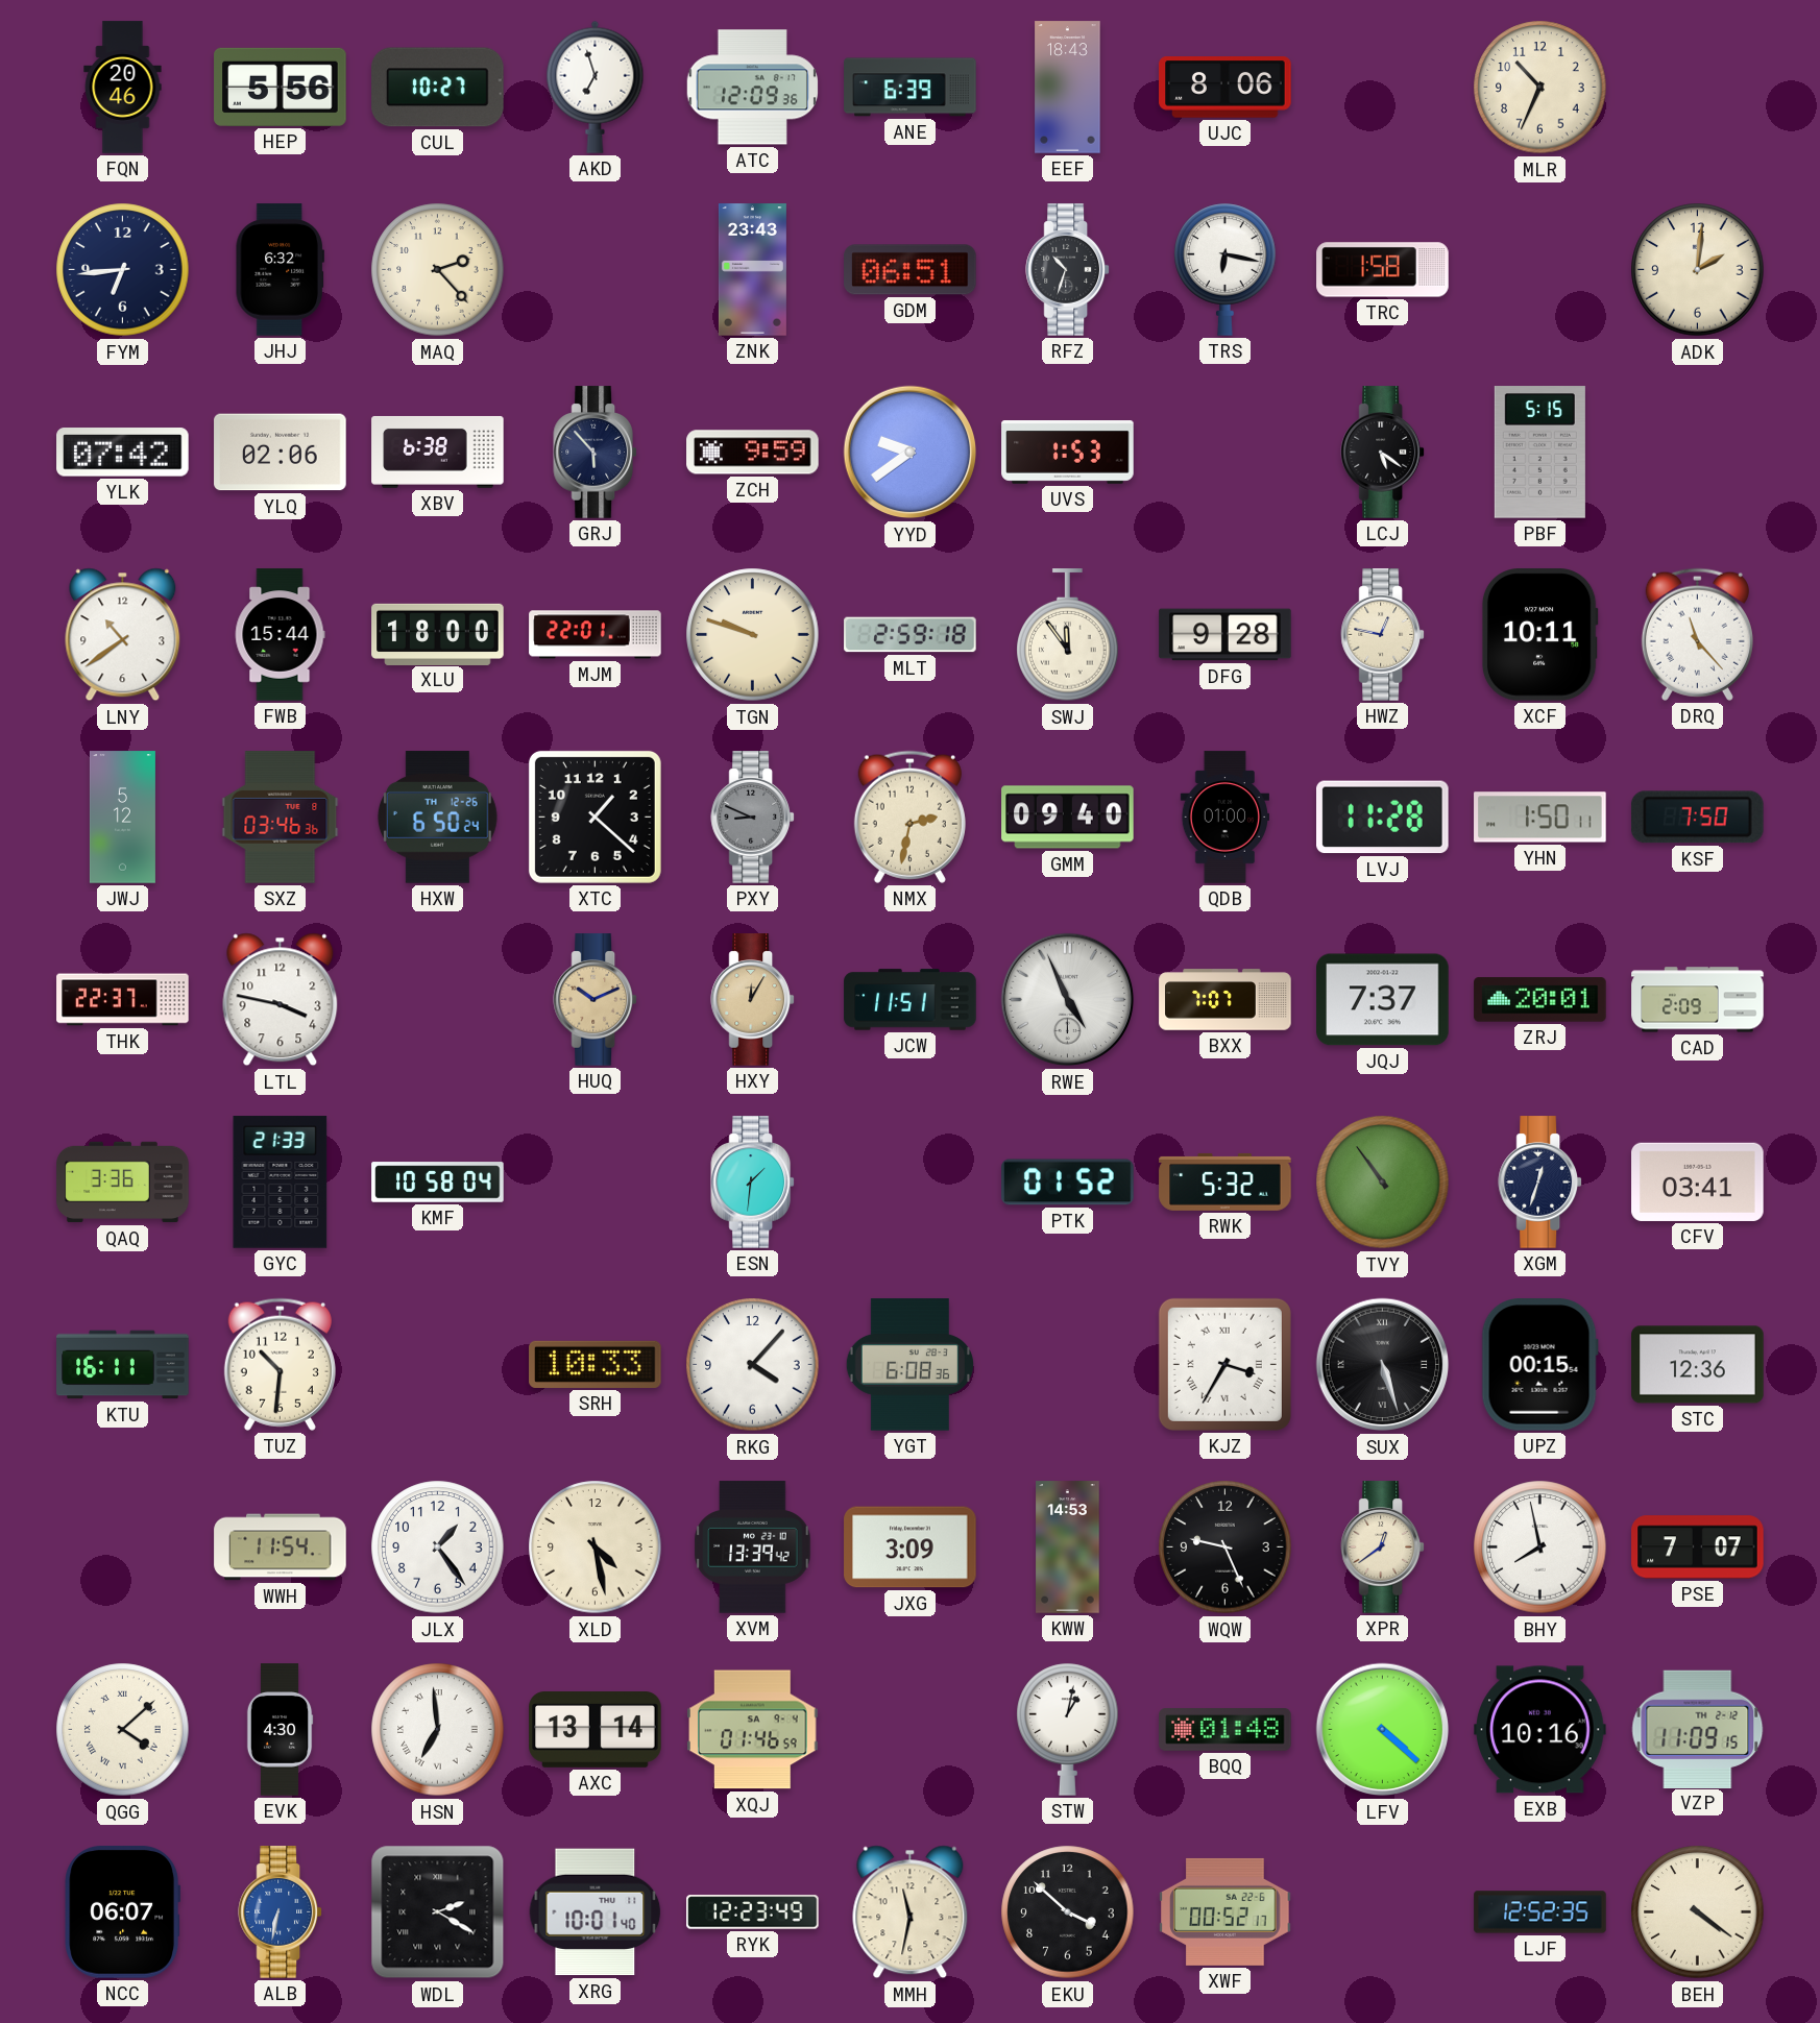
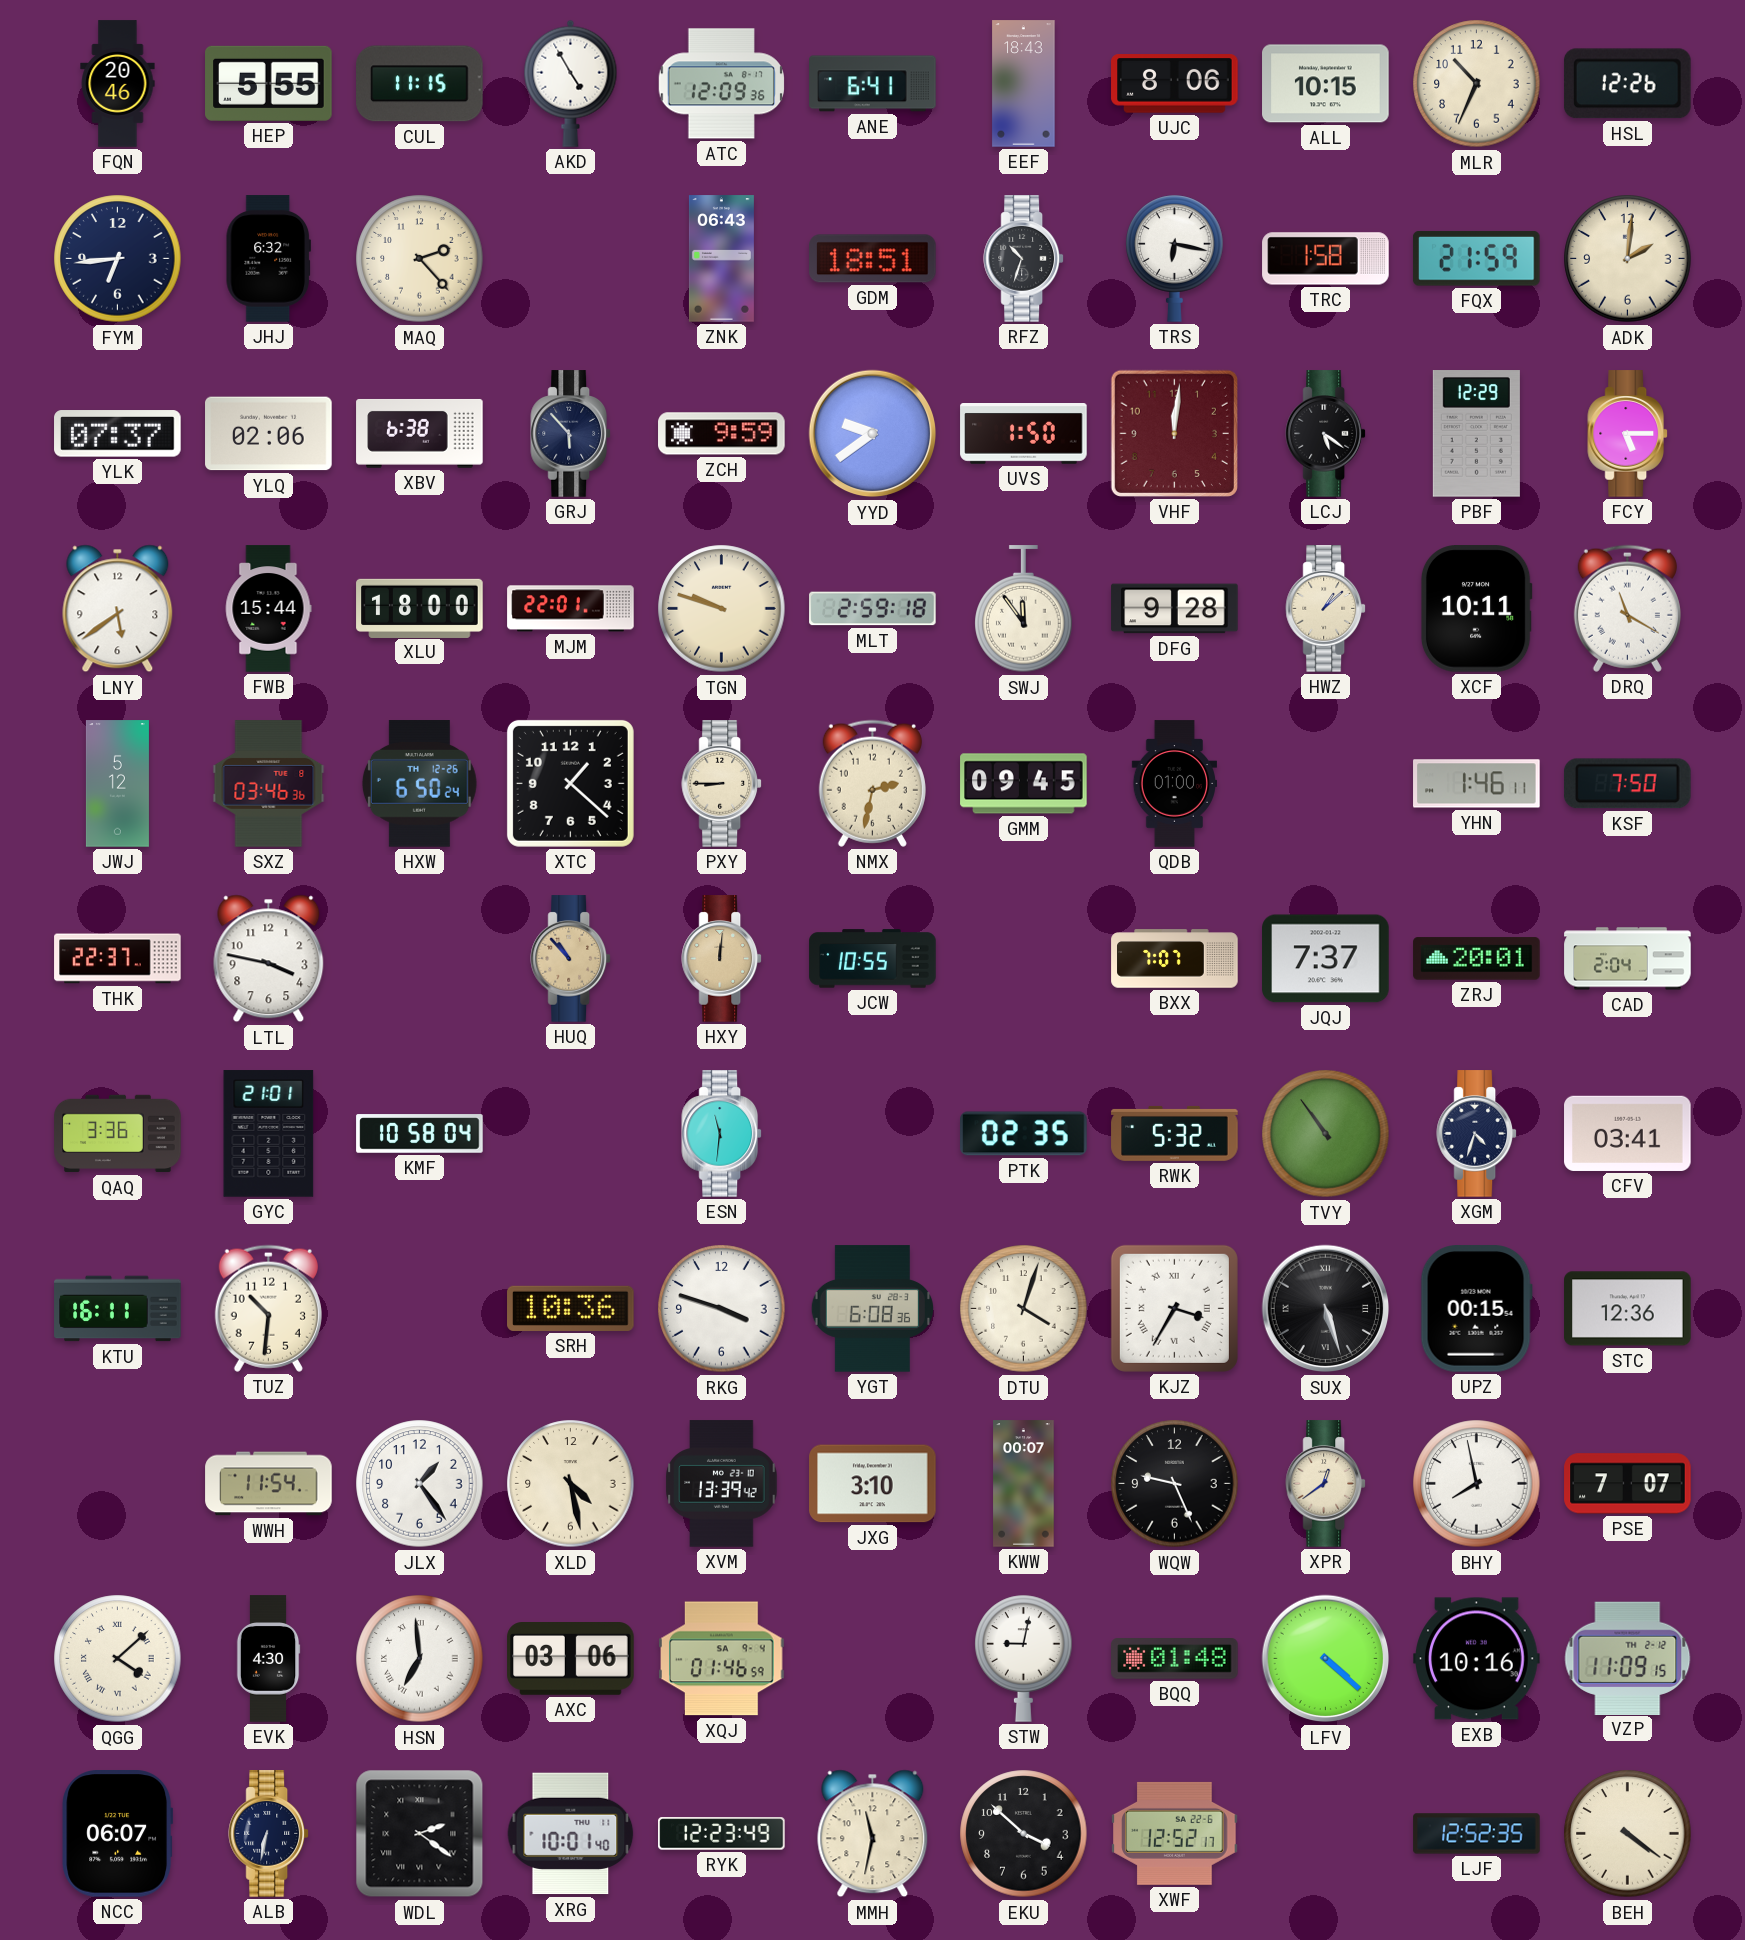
HEP: 5:56 -> 5:55 (269, 83)
CUL: 10:27 -> 11:15 (420, 84)
AKD: 6:57 -> 4:55 (571, 83)
ANE: 6:39 -> 6:41 (873, 84)
ALL: none -> 10:15 (1326, 84)
HSL: none -> 12:26 (1627, 84)
ZNK: 23:43 -> 06:43 (721, 259)
GDM: 06:51 -> 18:51 (873, 259)
FQX: none -> 21:59 (1476, 259)
YLK: 07:42 -> 07:37 (118, 434)
UVS: 1:53 -> 1:50 (1024, 434)
VHF: none -> 12:01 (1174, 433)
PBF: 5:15 -> 12:29 (1476, 434)
FCY: none -> 5:15 (1628, 434)
LNY: 10:39 -> 5:39 (118, 609)
HWZ: 12:47 -> 1:08 (1326, 609)
DRQ: 11:23 -> 11:20 (1627, 608)
PXY: 8:49 -> 8:45 (722, 784)
PXY dial: grey -> cream (722, 784)
GMM: 09:40 -> 09:45 (1024, 784)
LVJ: 11:28 -> none (1383, 818)
YHN: 1:50 -> 1:46 (1477, 784)
HUQ: 10:11 -> 10:53 (571, 959)
HXY: 12:05 -> 12:01 (722, 959)
JCW: 11:51 -> 10:55 (873, 959)
RWE: 4:56 -> none (1068, 1000)
CAD: 2:09 -> 2:04 (1628, 959)
GYC: 21:33 -> 21:01 (269, 1134)
ESN: 1:31 -> 11:31 (722, 1134)
PTK: 01:52 -> 02:35 (1024, 1134)
XGM: 12:33 -> 4:33 (1477, 1134)
SRH: 10:33 -> 10:36 (571, 1308)
RKG: 4:07 -> 3:48 (722, 1309)
DTU: none -> 4:03 (1024, 1309)
JXG: 3:09 -> 3:10 (873, 1484)
KWW: 14:53 -> 00:07 (1024, 1484)
AXC: 13:14 -> 03:06 (571, 1659)
STW: 1:02 -> 9:02 (1024, 1658)
ALB dial: blue -> navy (269, 1834)
WDL: 2:20 -> 2:21 (420, 1834)
XWF: 00:52 -> 12:52 (1175, 1833)
